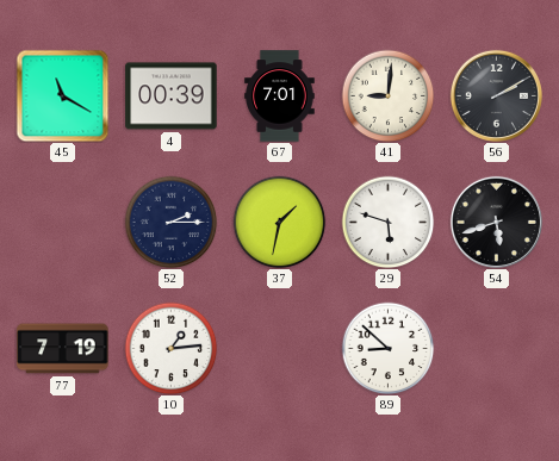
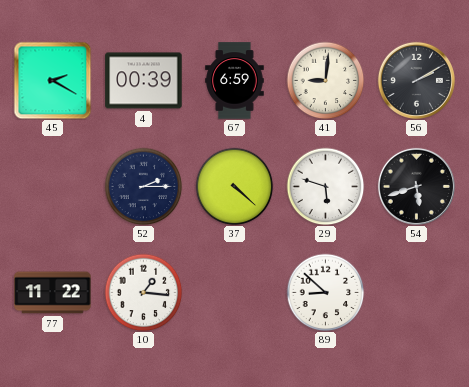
45: 11:20 -> 2:20 (52, 80)
67: 7:01 -> 6:59 (235, 81)
37: 1:32 -> 4:22 (234, 186)
77: 7:19 -> 11:22 (53, 293)
10: 1:14 -> 1:16 (143, 292)
